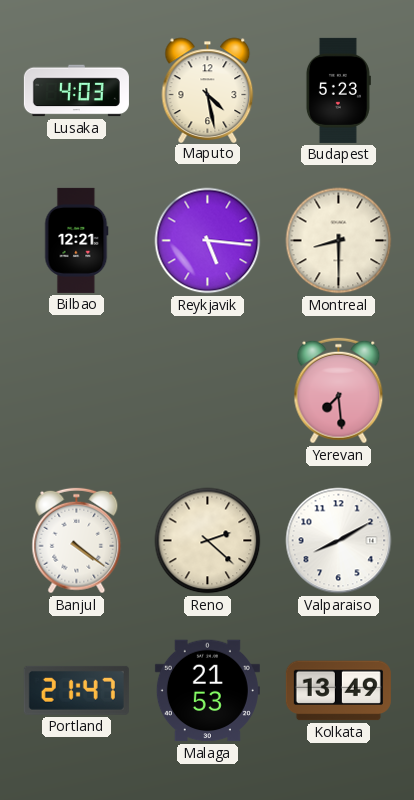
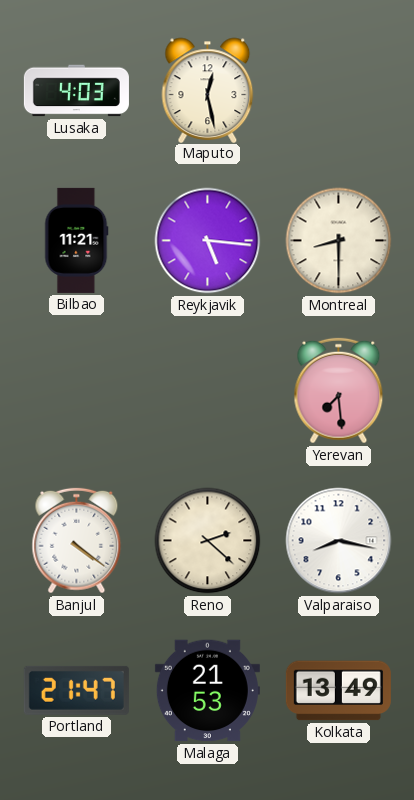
Maputo: 4:28 -> 12:28 (208, 90)
Budapest: 5:23 -> none (338, 90)
Bilbao: 12:21 -> 11:21 (77, 240)
Valparaiso: 8:10 -> 8:17 (339, 541)
